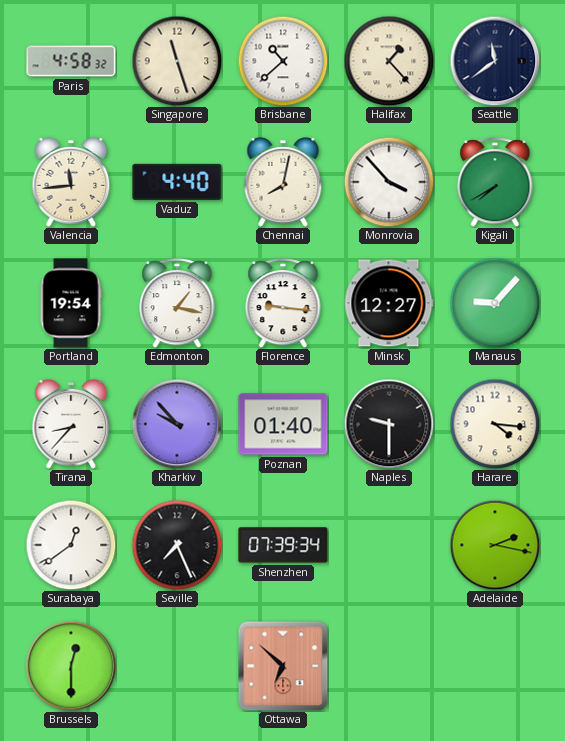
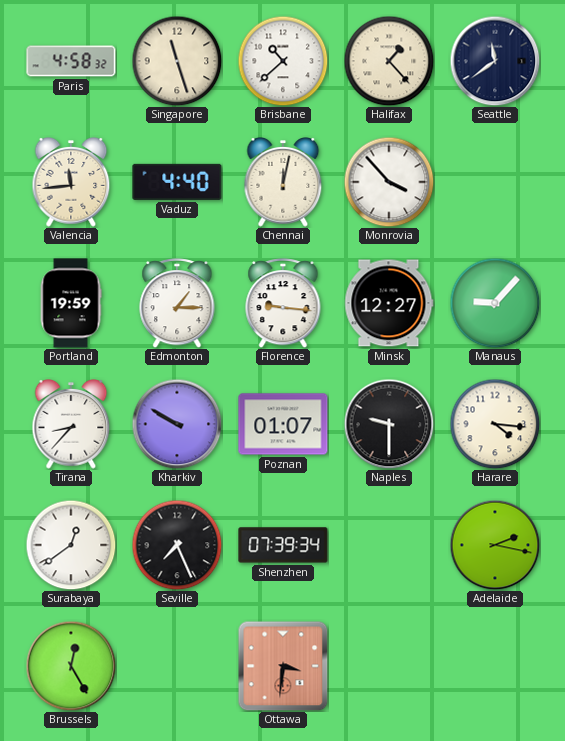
Chennai: 8:02 -> 12:02 (283, 182)
Kigali: 7:40 -> none (495, 182)
Portland: 19:54 -> 19:59 (71, 303)
Edmonton: 1:17 -> 1:15 (177, 303)
Kharkiv: 9:53 -> 9:50 (177, 424)
Poznan: 01:40 -> 01:07 (283, 424)
Brussels: 12:30 -> 12:25 (71, 666)
Ottawa: 6:52 -> 3:31 (283, 666)
